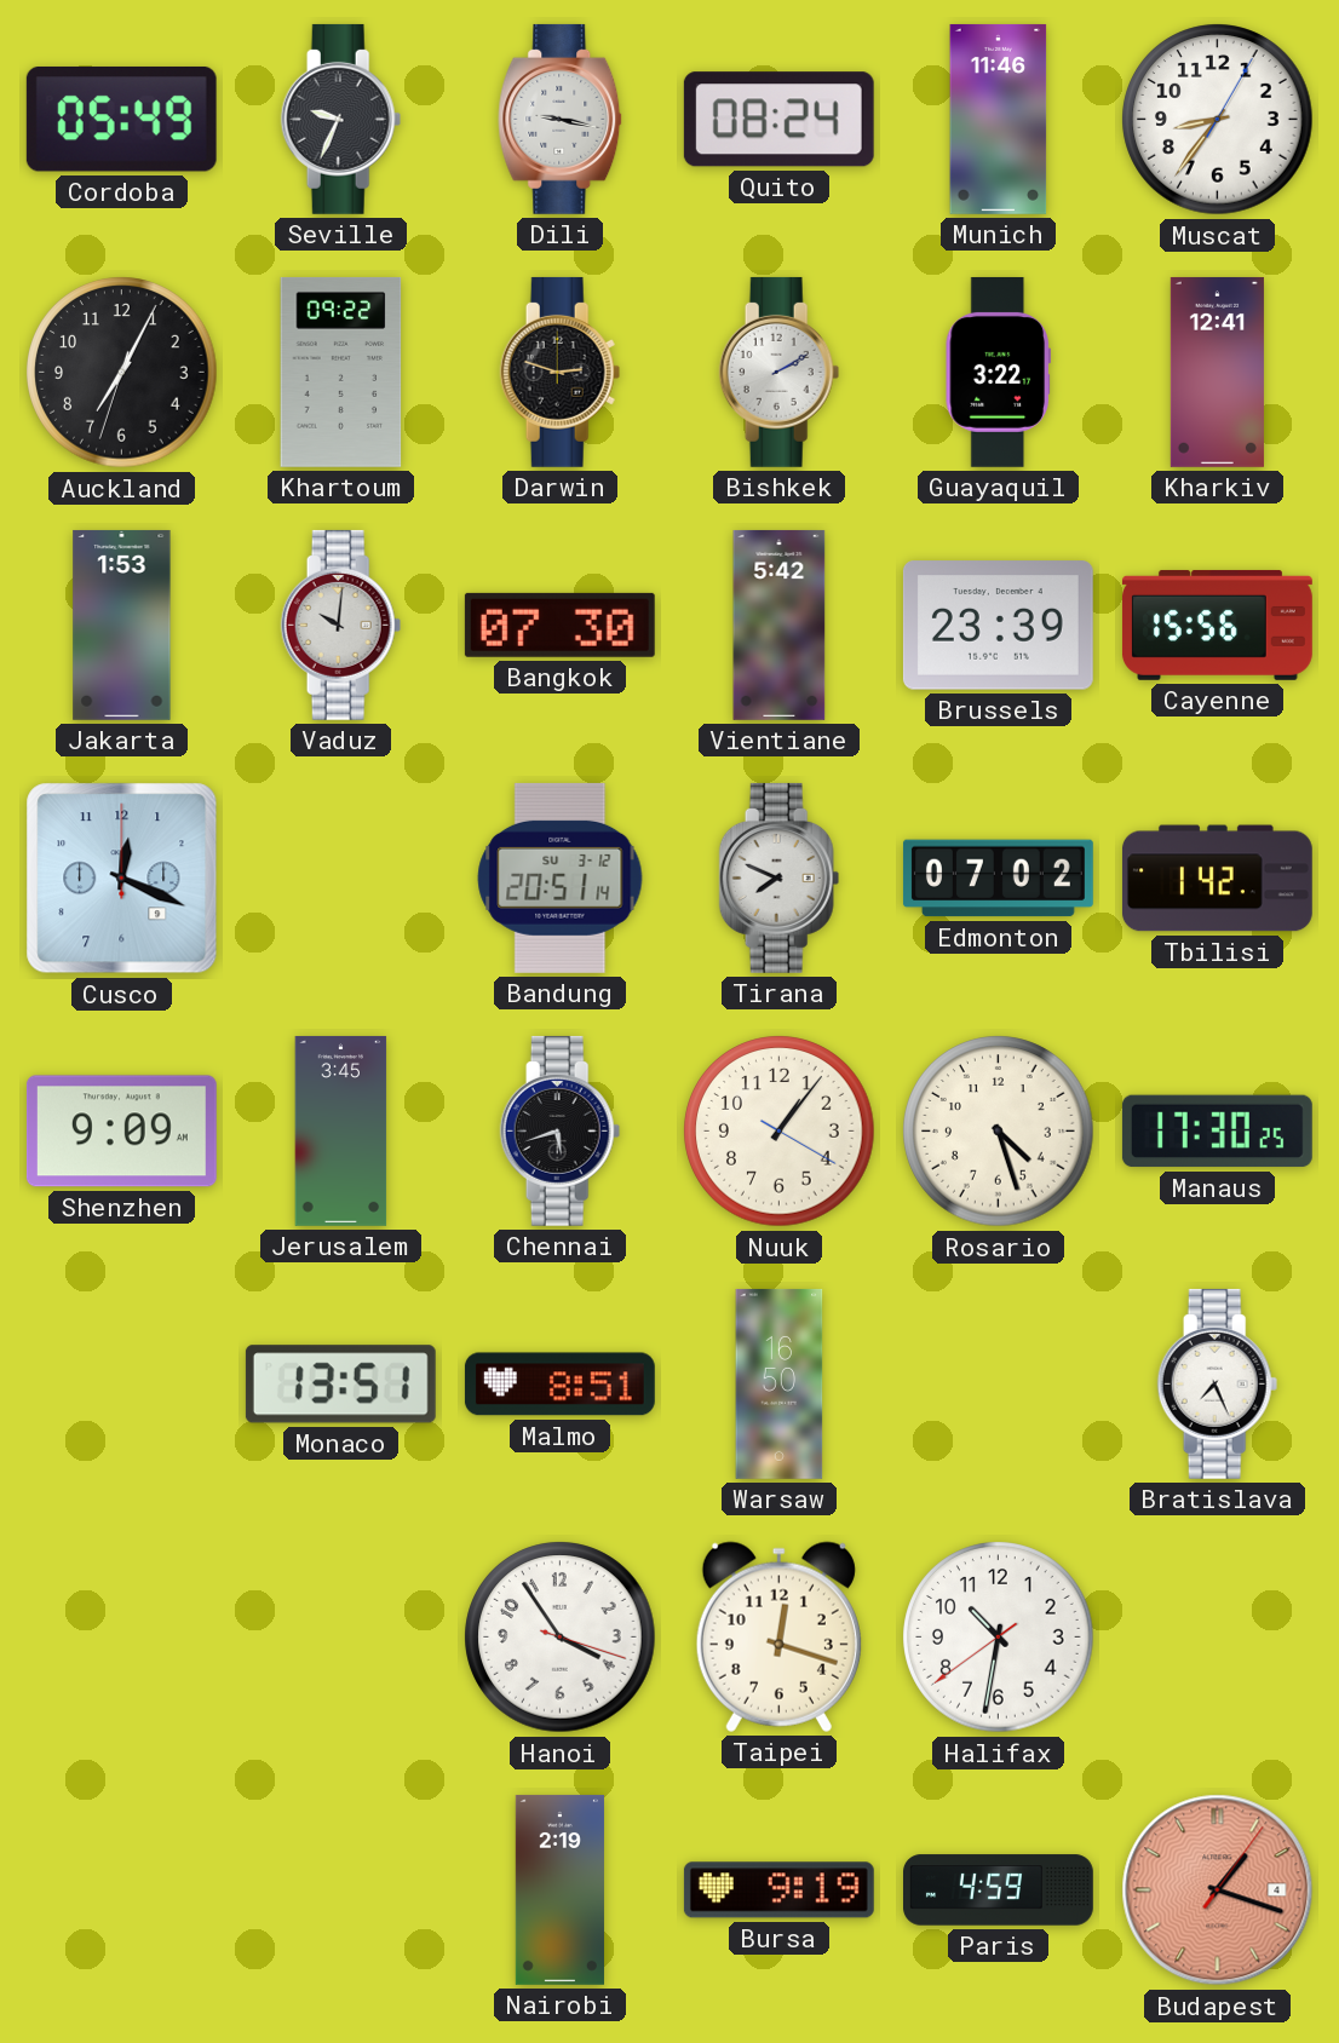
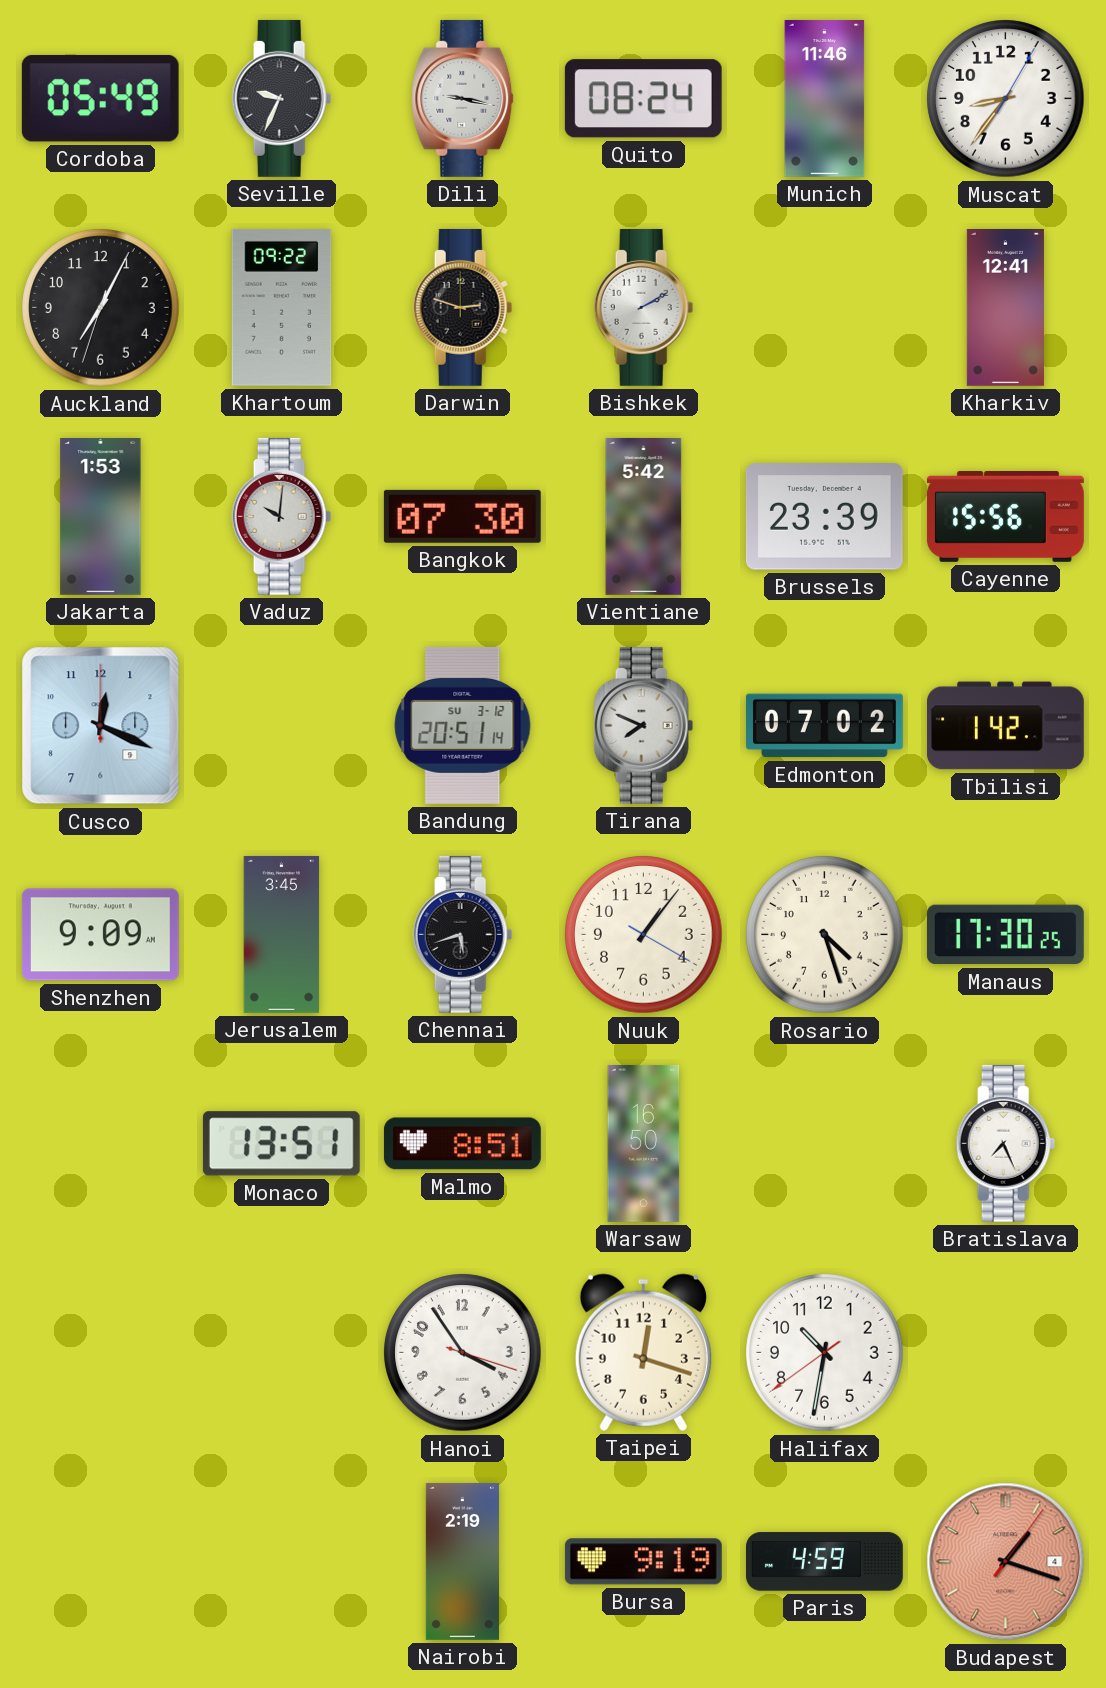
Guayaquil: 3:22 -> none (998, 372)
